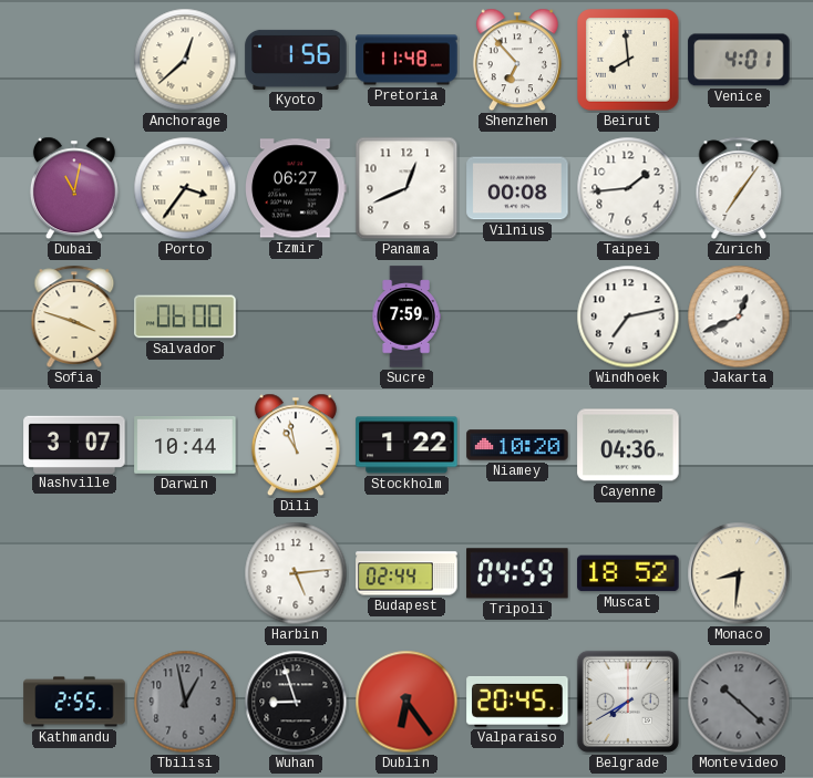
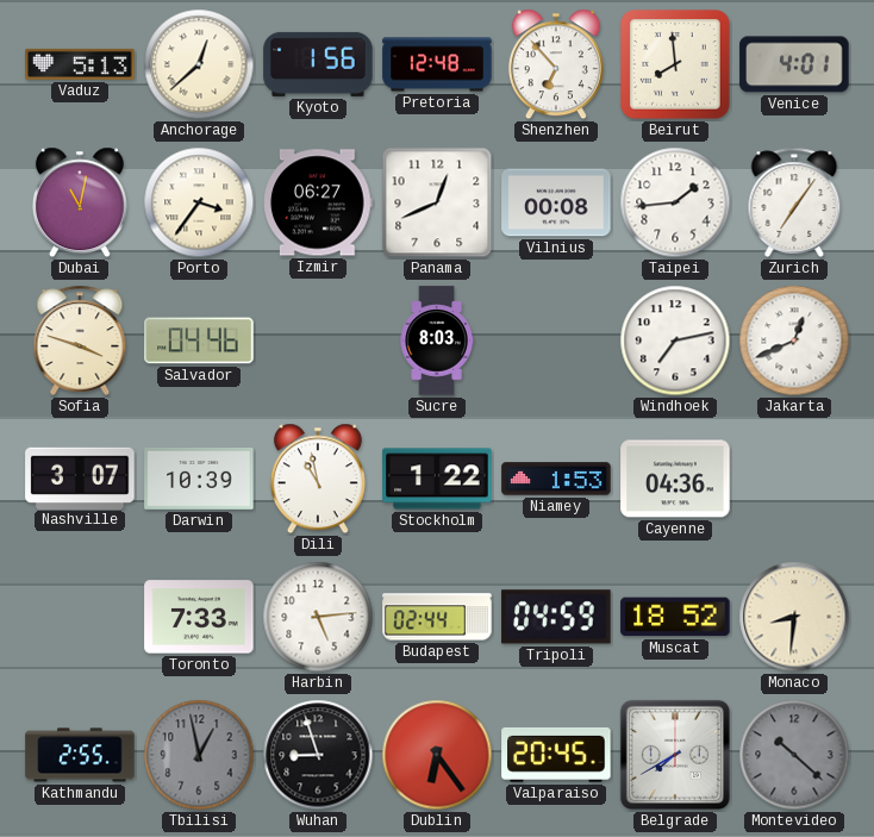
Vaduz: none -> 5:13 (80, 64)
Pretoria: 11:48 -> 12:48 (437, 64)
Salvador: 06:00 -> 04:46 (199, 341)
Sucre: 7:59 -> 8:03 (437, 341)
Darwin: 10:44 -> 10:39 (199, 479)
Niamey: 10:20 -> 1:53 (556, 479)
Toronto: none -> 7:33 (199, 617)
